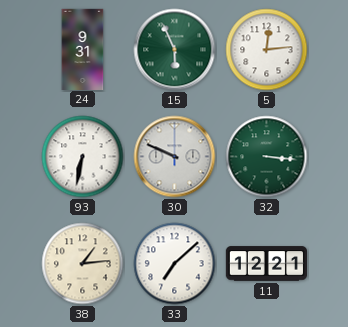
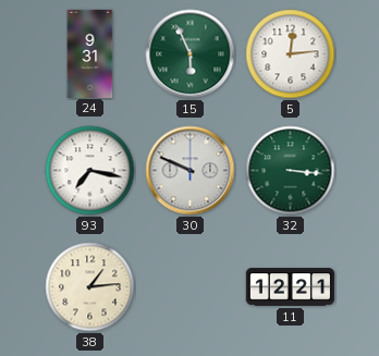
93: 6:32 -> 7:17 (90, 171)
33: 7:08 -> none (175, 264)
